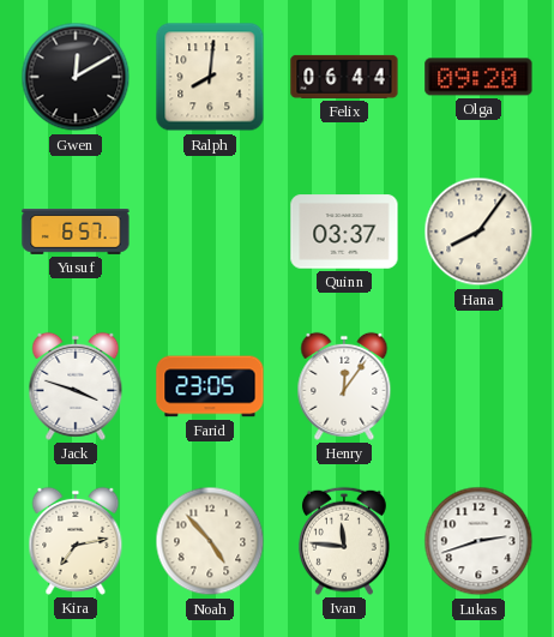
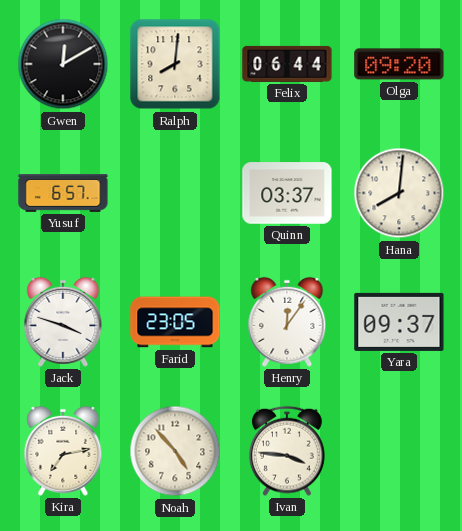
Hana: 8:06 -> 8:01 (399, 193)
Yara: none -> 09:37 (399, 322)
Ivan: 11:46 -> 3:46 (287, 451)
Lukas: 2:42 -> none (478, 541)
